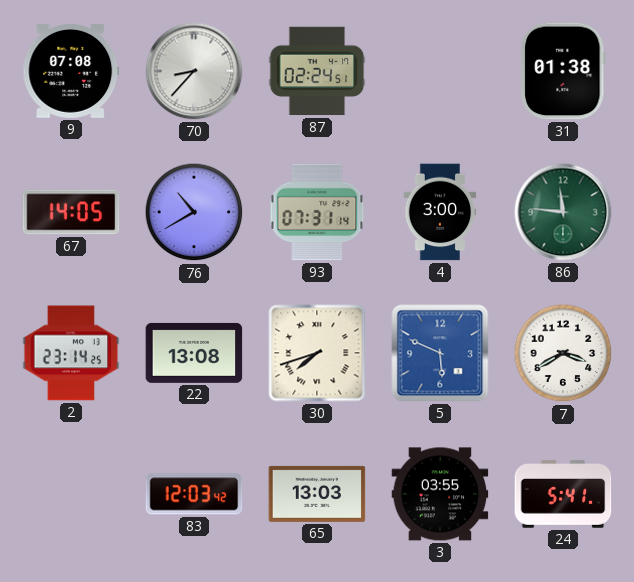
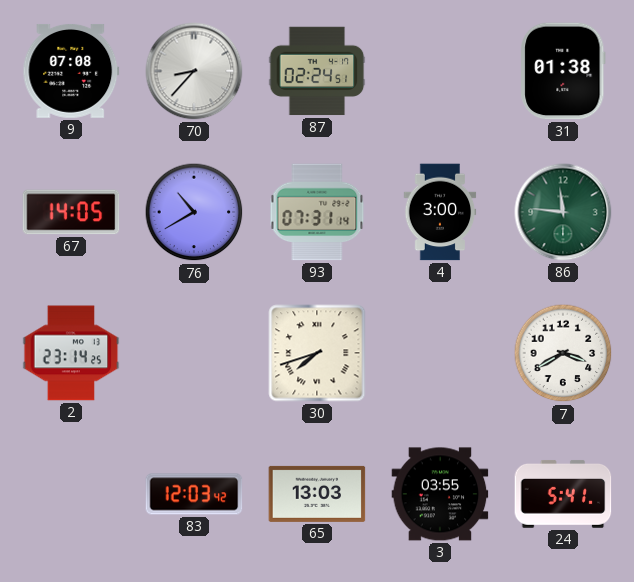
22: 13:08 -> none (194, 353)
5: 5:49 -> none (440, 353)
